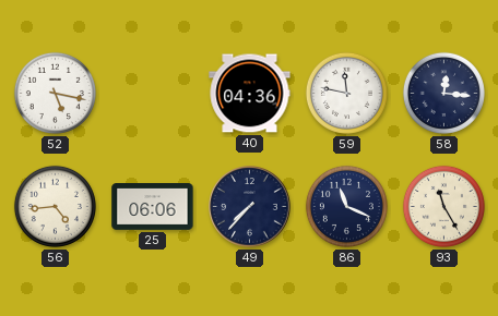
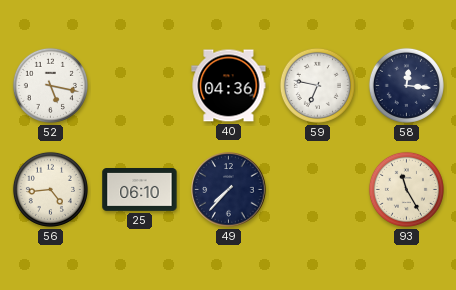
59: 11:47 -> 6:47 (317, 85)
25: 06:06 -> 06:10 (140, 190)
86: 11:19 -> none (346, 206)
